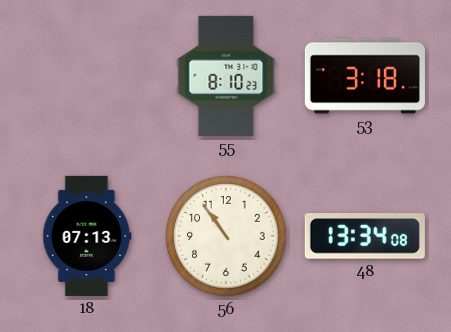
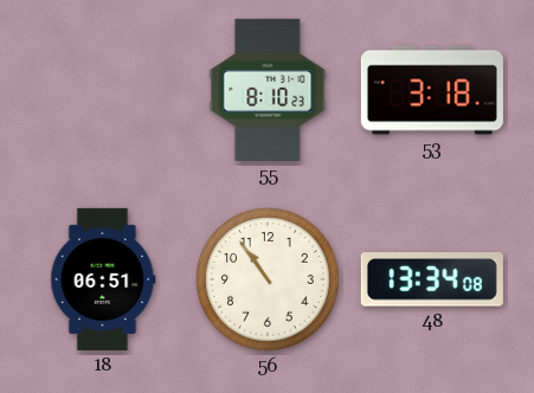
18: 07:13 -> 06:51 (103, 279)
